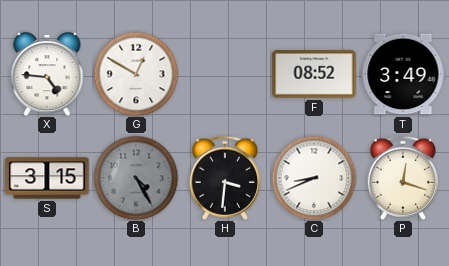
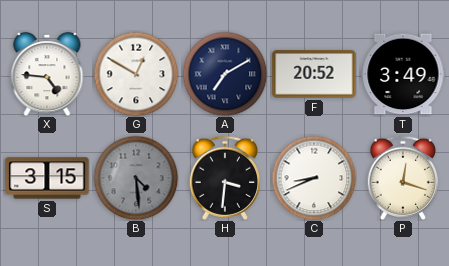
A: none -> 7:10 (225, 74)
F: 08:52 -> 20:52 (314, 74)
B: 4:25 -> 4:29 (136, 178)
